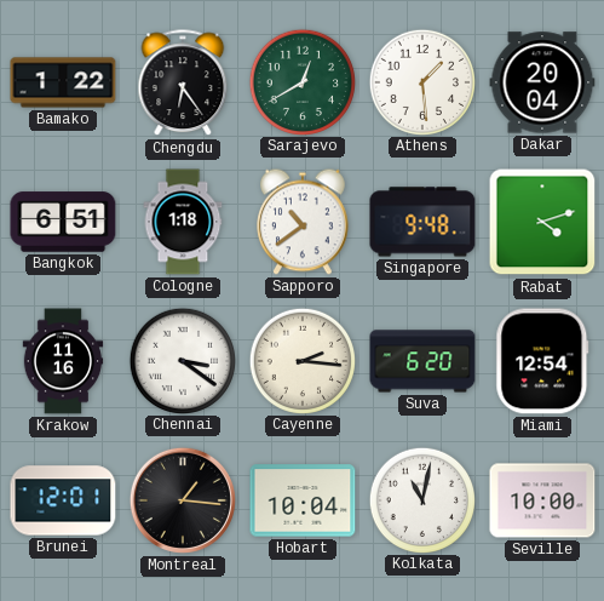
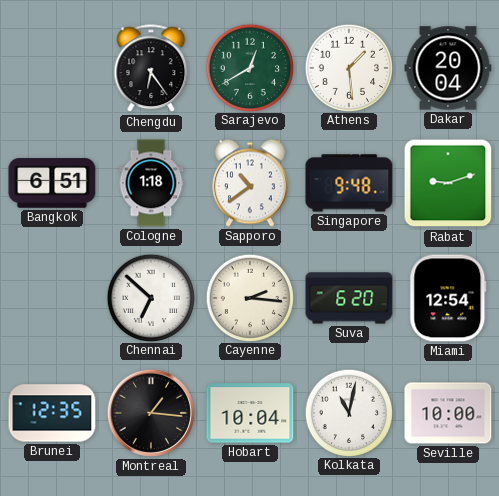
Bamako: 1:22 -> none (63, 82)
Rabat: 4:12 -> 9:12 (448, 183)
Krakow: 11:16 -> none (63, 361)
Chennai: 3:21 -> 6:52 (150, 297)
Brunei: 12:01 -> 12:35 (52, 413)
